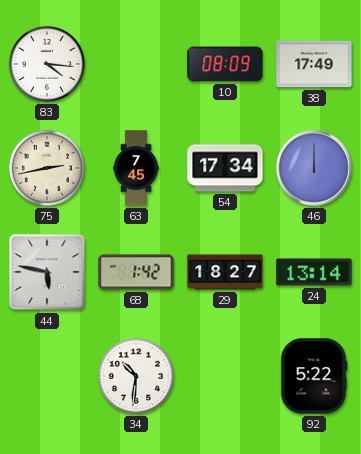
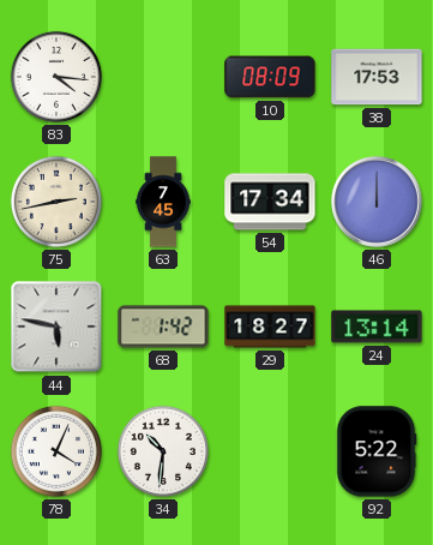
38: 17:49 -> 17:53 (377, 77)
78: none -> 4:04 (56, 451)
